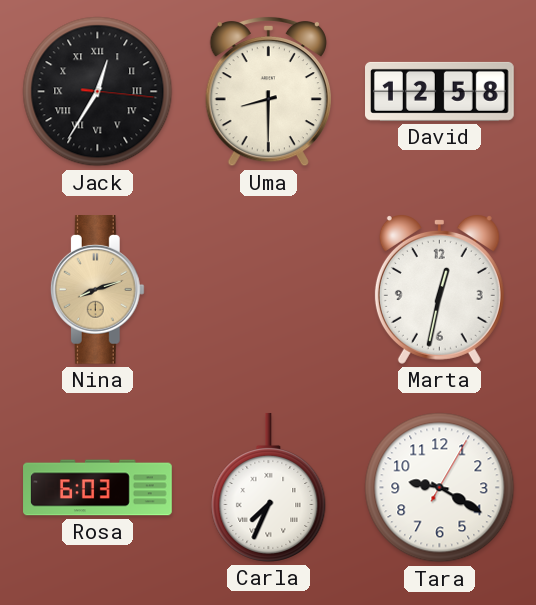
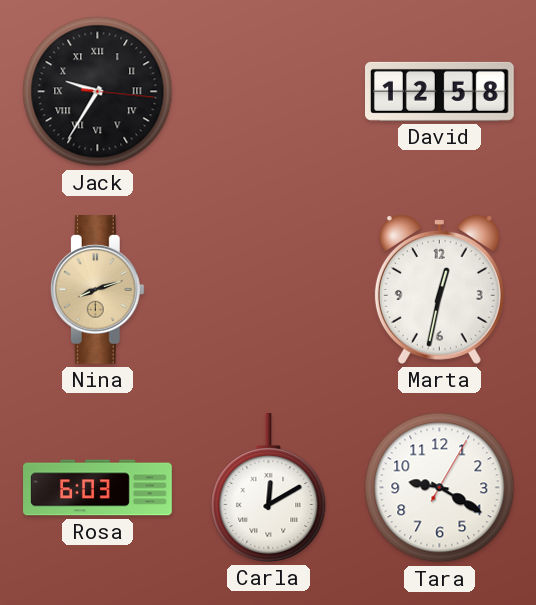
Jack: 12:35 -> 9:35 (98, 92)
Uma: 8:30 -> none (268, 91)
Carla: 7:34 -> 12:10 (269, 487)
